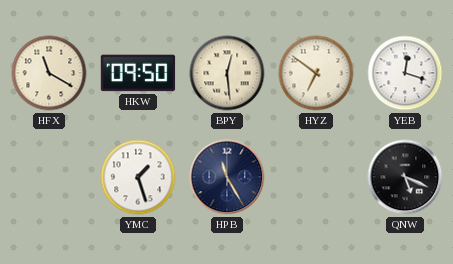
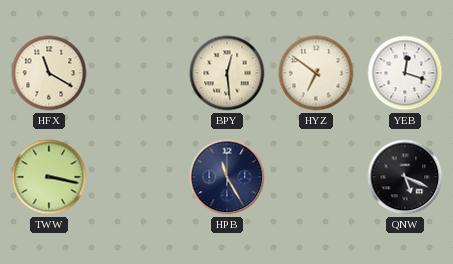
HKW: 09:50 -> none (138, 73)
TWW: none -> 3:17 (49, 177)
YMC: 1:27 -> none (138, 177)
